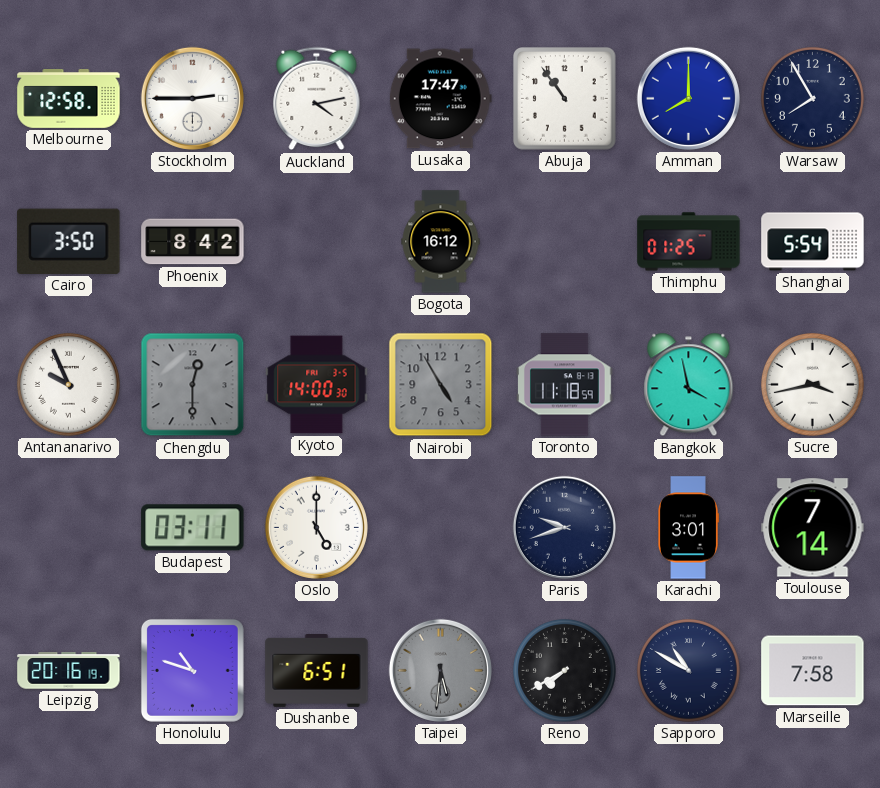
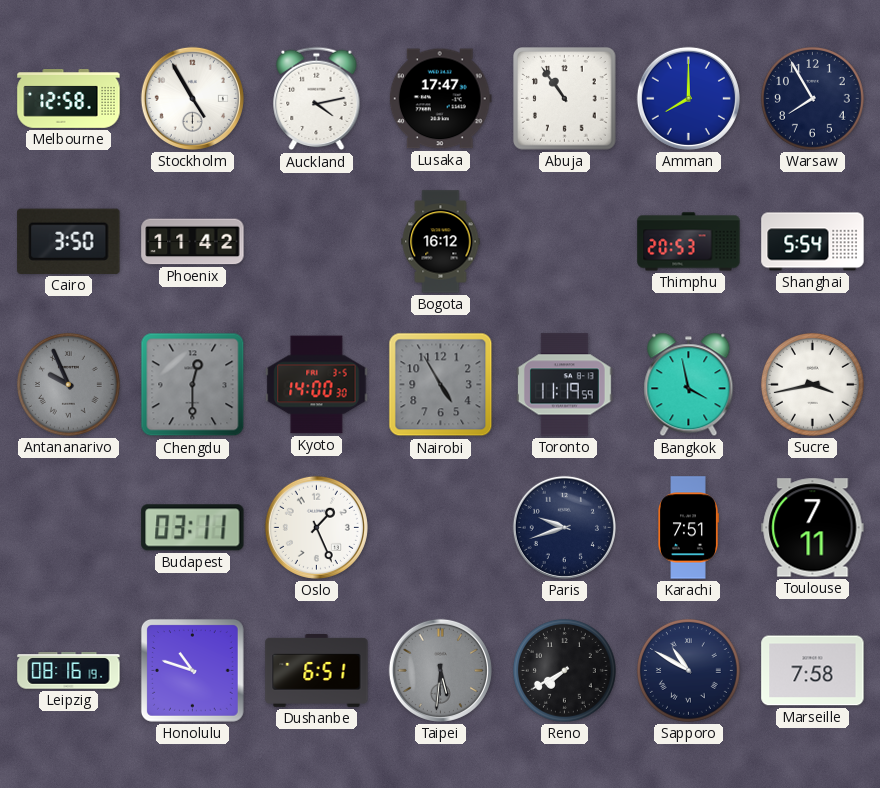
Stockholm: 2:45 -> 4:55 (192, 98)
Phoenix: 8:42 -> 11:42 (193, 242)
Thimphu: 01:25 -> 20:53 (689, 242)
Antananarivo dial: white -> grey (68, 384)
Toronto: 11:18 -> 11:19 (565, 385)
Oslo: 5:00 -> 1:26 (316, 527)
Karachi: 3:01 -> 7:51 (689, 528)
Toulouse: 7:14 -> 7:11 (813, 528)
Leipzig: 20:16 -> 08:16 (69, 671)
